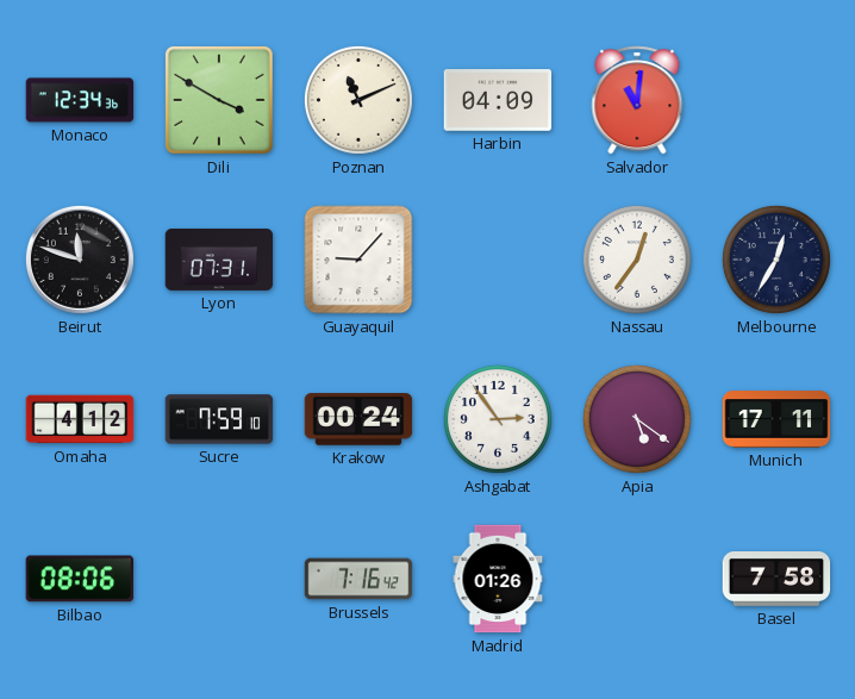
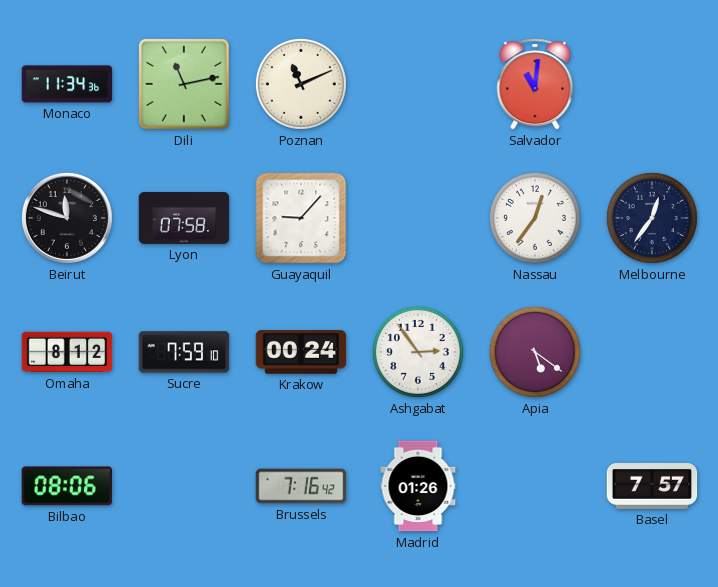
Monaco: 12:34 -> 11:34 (67, 84)
Dili: 3:50 -> 11:13 (184, 84)
Harbin: 04:09 -> none (498, 101)
Lyon: 07:31 -> 07:58 (184, 218)
Melbourne: 12:35 -> 12:36 (652, 218)
Omaha: 4:12 -> 8:12 (67, 352)
Munich: 17:11 -> none (776, 419)
Basel: 7:58 -> 7:57 (652, 487)
